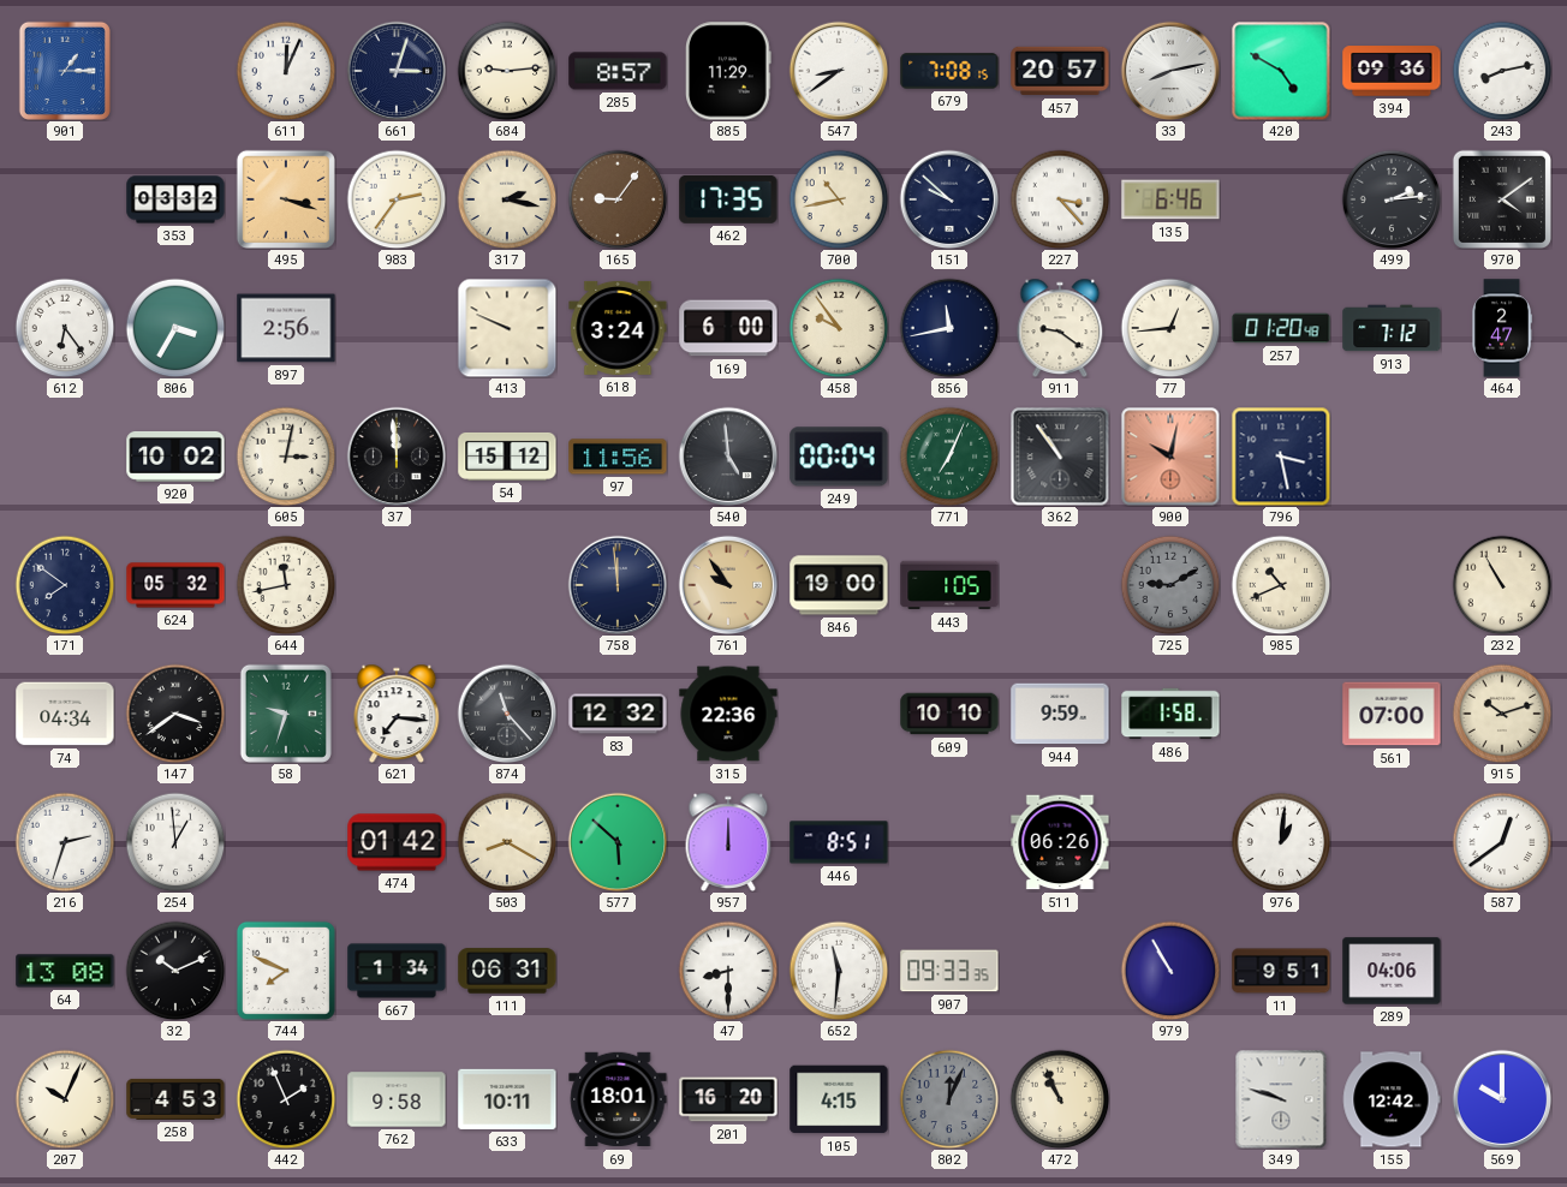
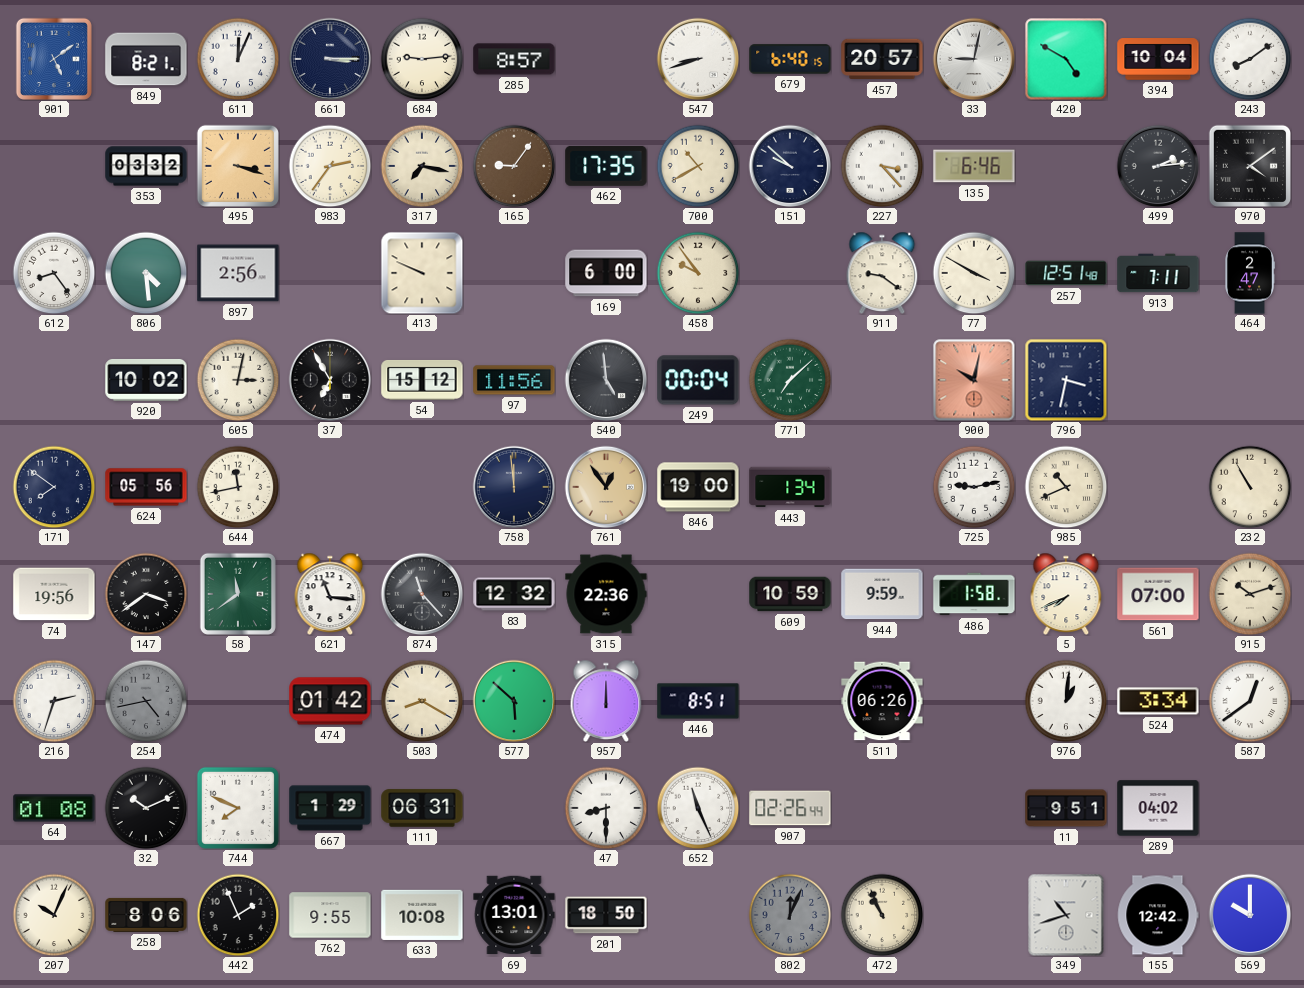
901: 1:15 -> 5:09 (54, 59)
849: none -> 8:21 (146, 59)
661: 3:03 -> 3:15 (330, 59)
885: 11:29 -> none (729, 71)
547: 8:39 -> 8:42 (698, 59)
679: 7:08 -> 6:40 (790, 59)
33: 8:13 -> 9:02 (974, 59)
394: 09:36 -> 10:04 (1158, 59)
243: 8:13 -> 8:09 (1250, 59)
317: 2:17 -> 7:17 (422, 166)
700: 10:43 -> 10:40 (698, 166)
612: 6:24 -> 8:24 (54, 273)
806: 3:35 -> 4:29 (146, 273)
618: 3:24 -> none (618, 328)
856: 11:43 -> none (949, 328)
77: 12:44 -> 3:50 (974, 273)
257: 01:20 -> 12:51 (1066, 273)
913: 7:12 -> 7:11 (1158, 273)
37: 11:59 -> 6:55 (330, 380)
771: 7:04 -> 7:08 (790, 380)
362: 10:54 -> none (1060, 457)
796: 3:28 -> 3:32 (1066, 380)
624: 05:32 -> 05:56 (146, 487)
761: 9:54 -> 12:54 (606, 487)
443: 1:05 -> 1:34 (790, 487)
725: 9:10 -> 9:13 (974, 487)
725 dial: grey -> white (974, 487)
74: 04:34 -> 19:56 (54, 594)
58: 9:33 -> 11:39 (238, 594)
621: 7:16 -> 11:16 (330, 594)
609: 10:10 -> 10:59 (790, 594)
5: none -> 7:41 (1066, 594)
254: 12:59 -> 4:43 (146, 701)
254 dial: white -> grey (146, 701)
524: none -> 3:34 (1158, 701)
64: 13:08 -> 01:08 (54, 808)
667: 1:34 -> 1:29 (330, 808)
652: 11:31 -> 11:26 (698, 808)
907: 09:33 -> 02:26 (790, 808)
979: 10:55 -> none (1170, 971)
289: 04:06 -> 04:02 (1158, 808)
258: 4:53 -> 8:06 (146, 915)
762: 9:58 -> 9:55 (330, 915)
633: 10:11 -> 10:08 (422, 915)
69: 18:01 -> 13:01 (514, 915)
201: 16:20 -> 18:50 (606, 915)
105: 4:15 -> none (839, 1099)
349: 9:48 -> 10:42 (1066, 915)
